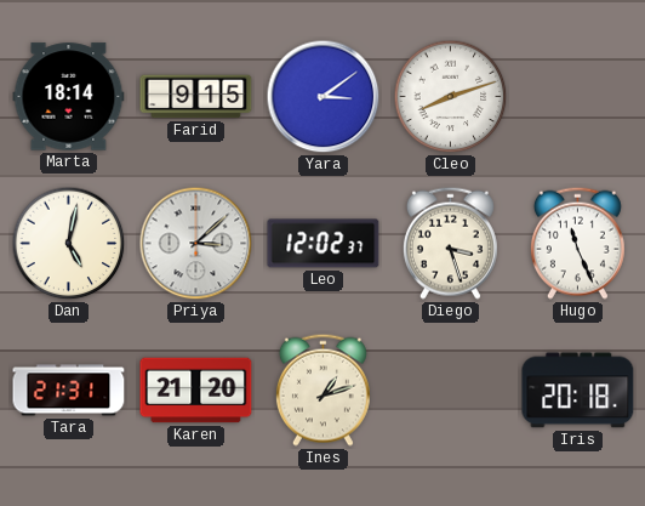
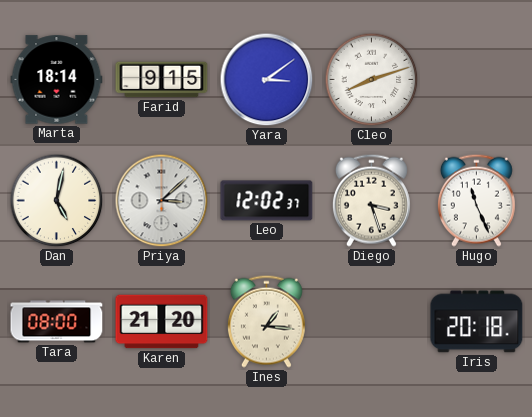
Tara: 21:31 -> 08:00 (57, 322)
Ines: 1:12 -> 1:16 (266, 321)
